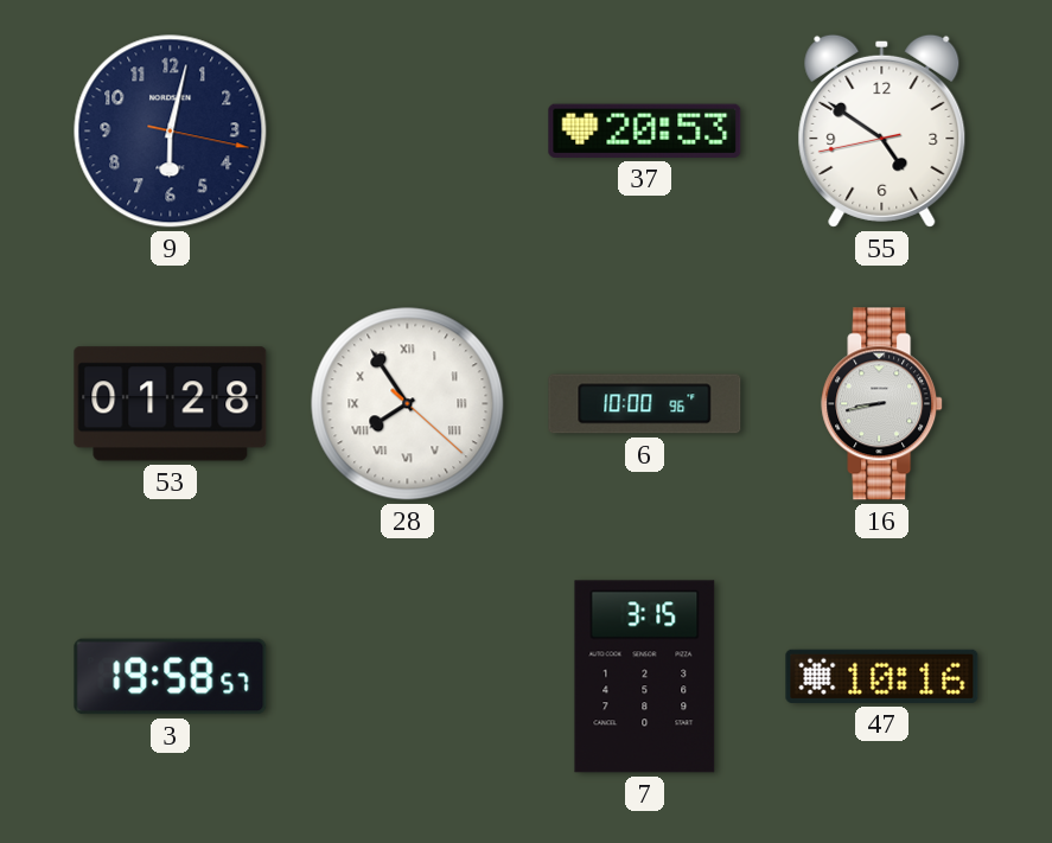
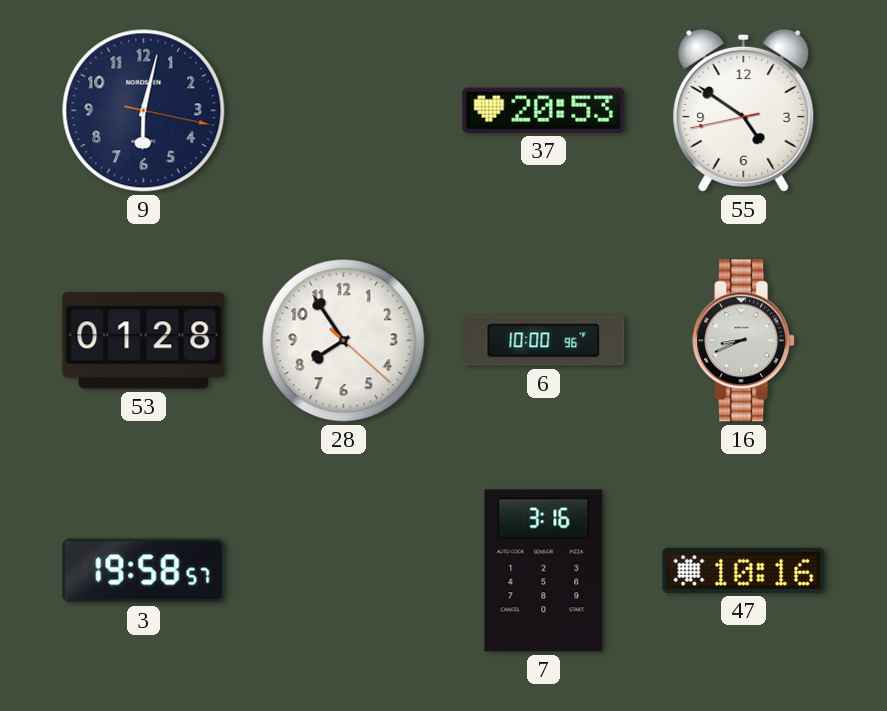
28 numerals: Roman -> Arabic (344, 341)
16: 8:43 -> 8:41 (744, 341)
7: 3:15 -> 3:16 (544, 571)
